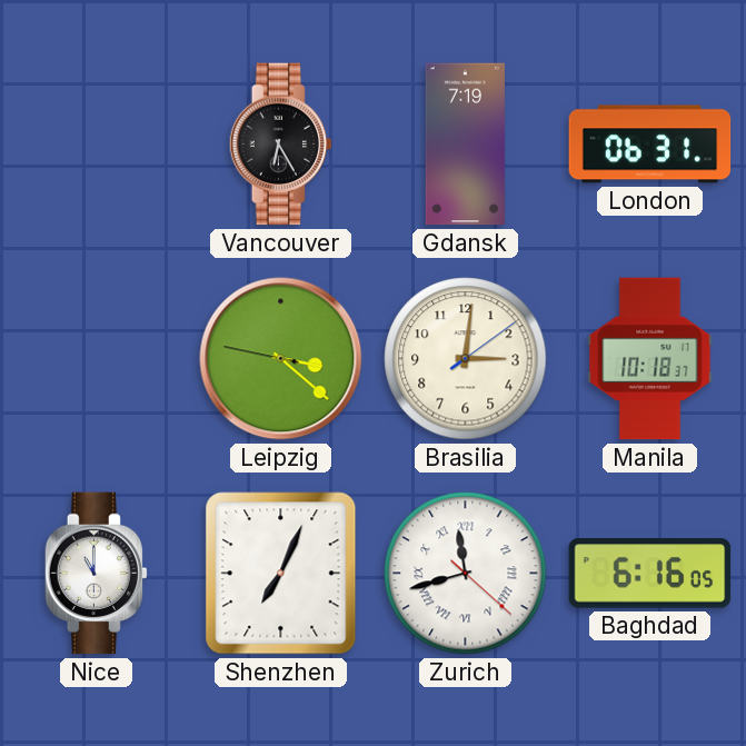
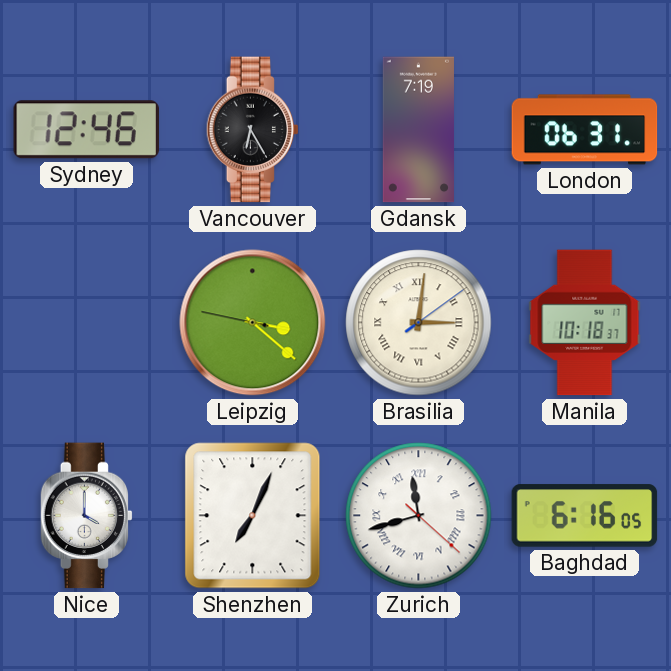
Sydney: none -> 12:46 (86, 130)
Brasilia numerals: Arabic -> Roman (419, 323)
Nice: 11:00 -> 4:00 (87, 516)
